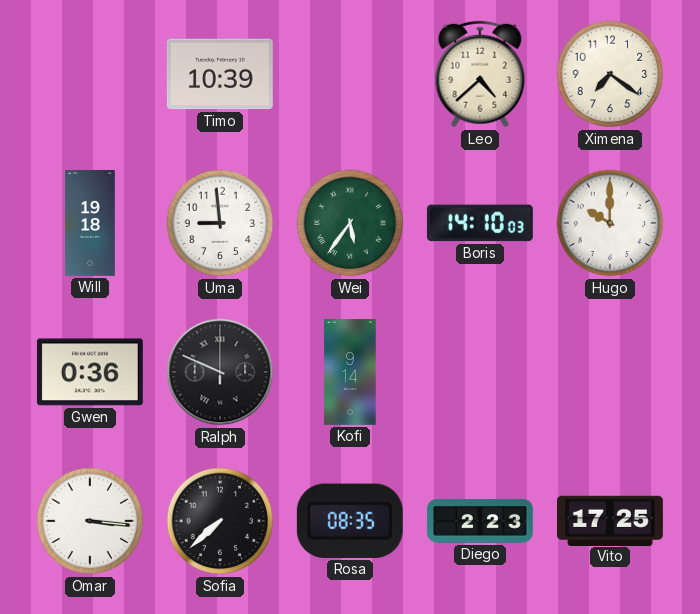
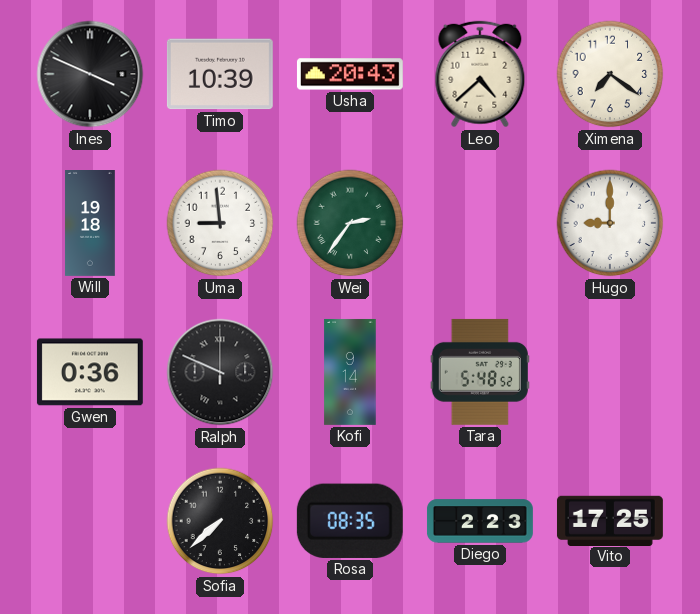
Ines: none -> 3:49 (90, 74)
Usha: none -> 20:43 (350, 74)
Wei: 5:36 -> 2:36 (350, 223)
Boris: 14:10 -> none (480, 223)
Hugo: 10:00 -> 9:00 (610, 223)
Tara: none -> 5:48 (480, 372)
Omar: 3:16 -> none (90, 521)
